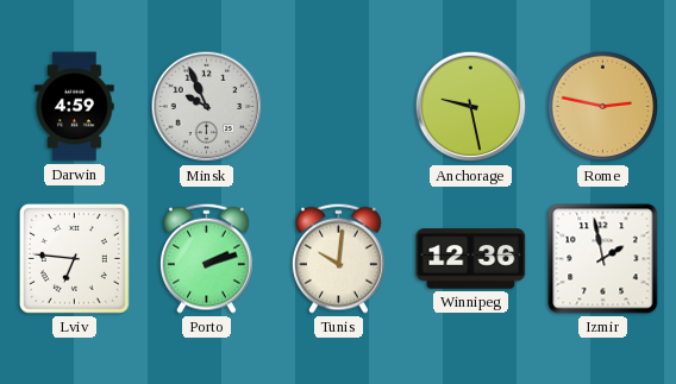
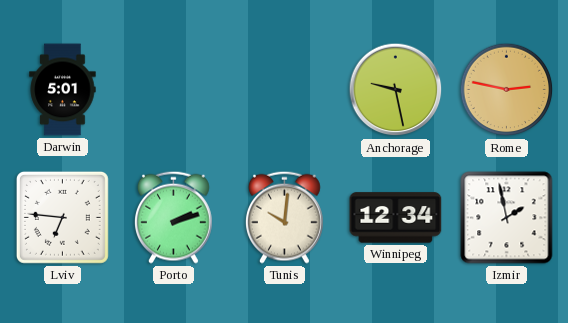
Darwin: 4:59 -> 5:01 (63, 90)
Minsk: 9:56 -> none (207, 107)
Winnipeg: 12:36 -> 12:34 (396, 218)
